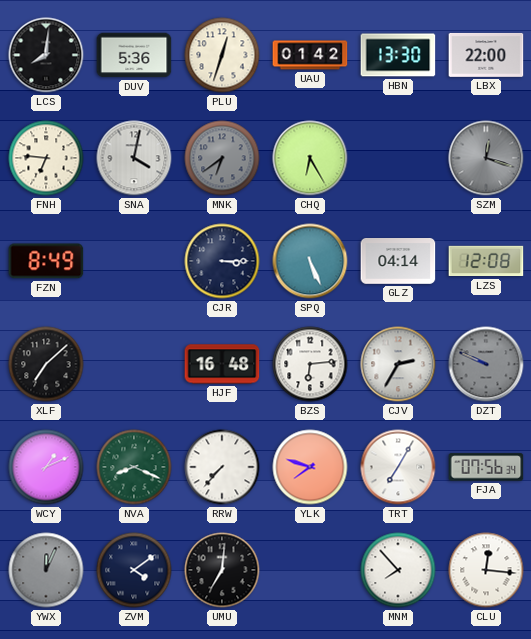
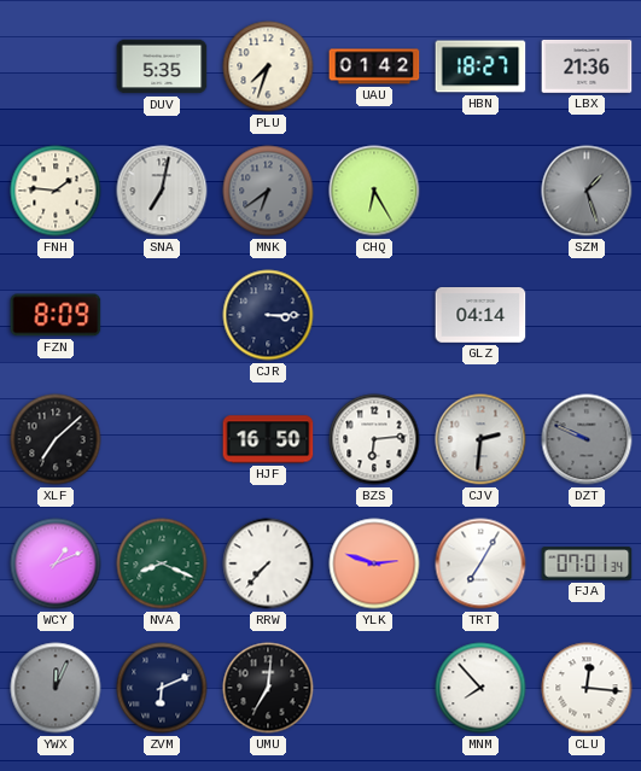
LCS: 8:01 -> none (46, 55)
DUV: 5:36 -> 5:35 (162, 66)
PLU: 12:33 -> 7:33 (268, 66)
HBN: 13:30 -> 18:27 (480, 66)
LBX: 22:00 -> 21:36 (587, 66)
FNH: 6:46 -> 1:46 (56, 191)
SNA: 4:02 -> 7:02 (162, 191)
SZM: 12:18 -> 1:27 (587, 191)
FZN: 8:49 -> 8:09 (56, 315)
SPQ: 5:26 -> none (310, 261)
LZS: 12:08 -> none (486, 261)
HJF: 16:48 -> 16:50 (268, 439)
CJV: 2:35 -> 2:31 (480, 439)
YLK: 7:48 -> 2:48 (374, 563)
FJA: 07:56 -> 07:01 (587, 563)
ZVM: 4:09 -> 6:11 (162, 688)
